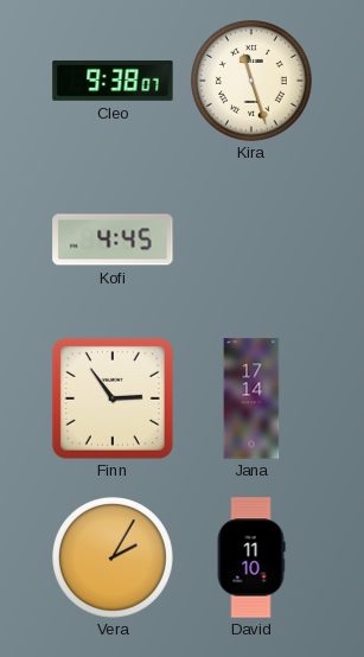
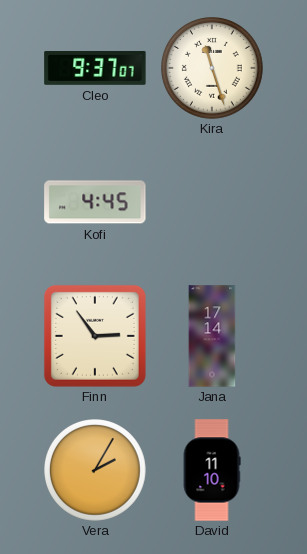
Cleo: 9:38 -> 9:37 (95, 68)
